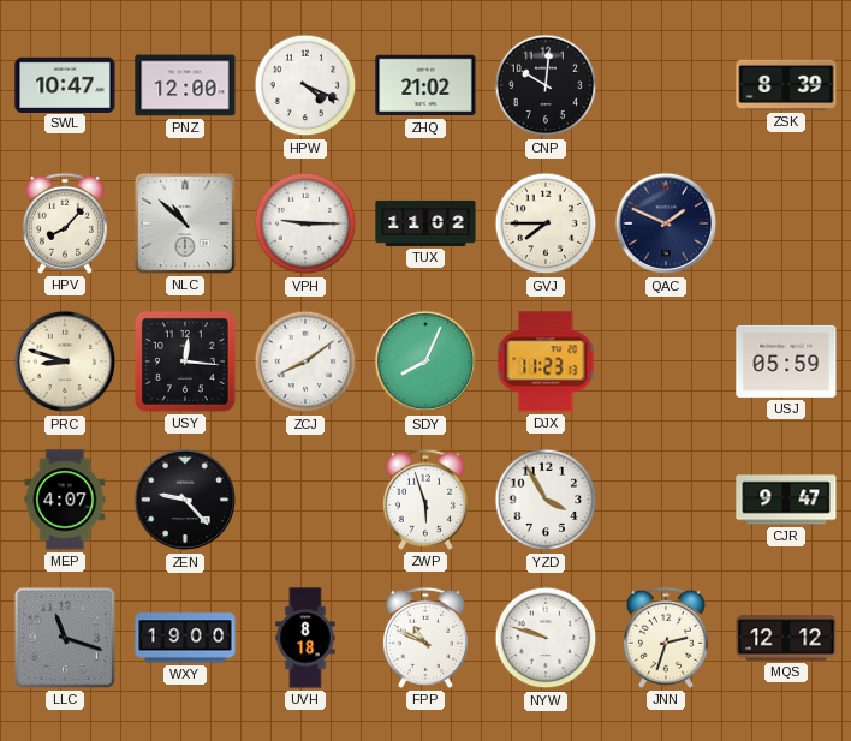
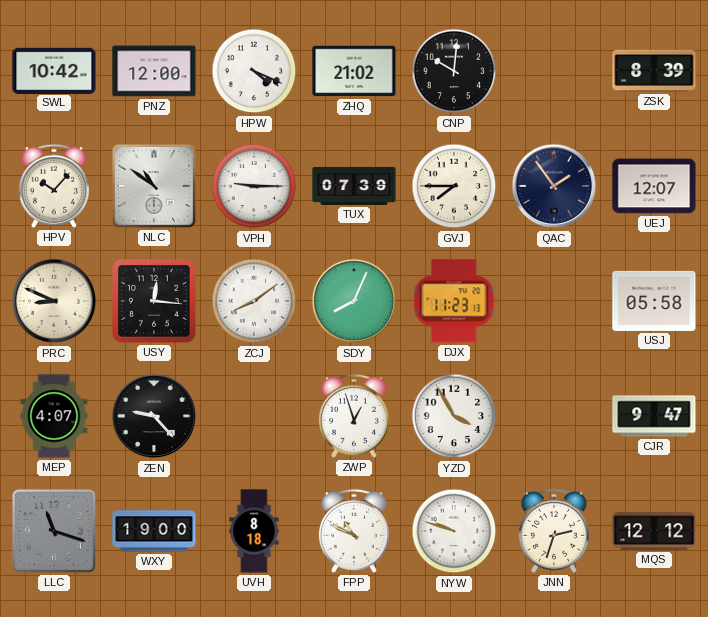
SWL: 10:47 -> 10:42 (54, 70)
HPV: 8:07 -> 10:07 (54, 186)
NLC: 10:52 -> 10:51 (154, 186)
TUX: 11:02 -> 07:39 (354, 186)
QAC: 1:49 -> 1:54 (554, 186)
UEJ: none -> 12:07 (654, 186)
PRC: 8:48 -> 8:49 (54, 301)
USJ: 05:59 -> 05:58 (654, 301)
ZWP: 5:57 -> 12:57 (354, 416)
